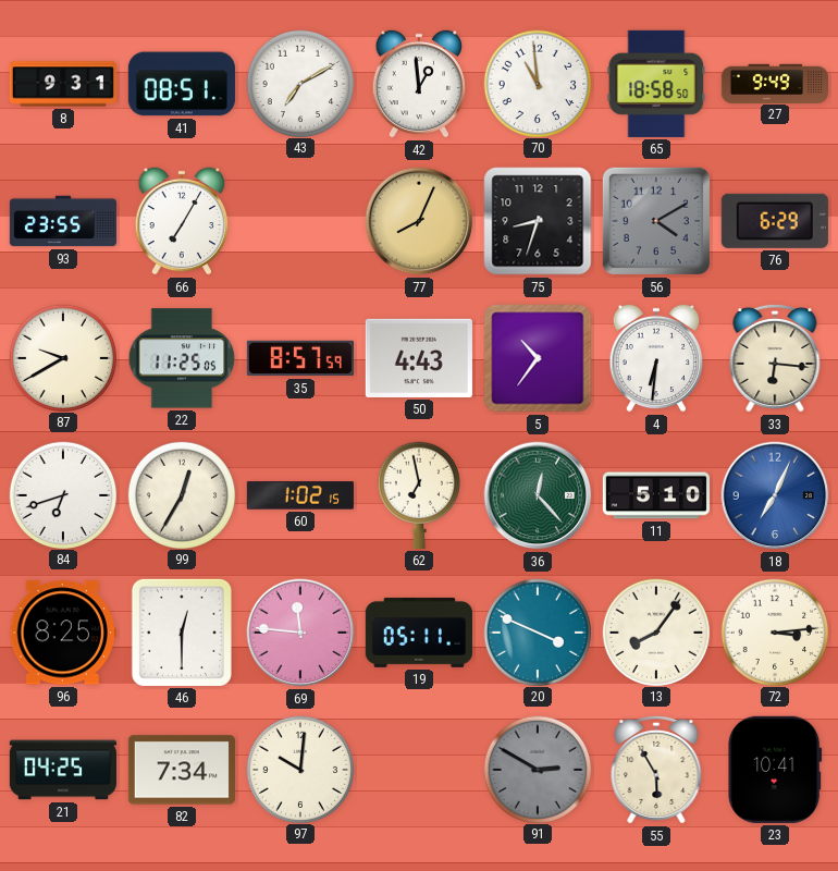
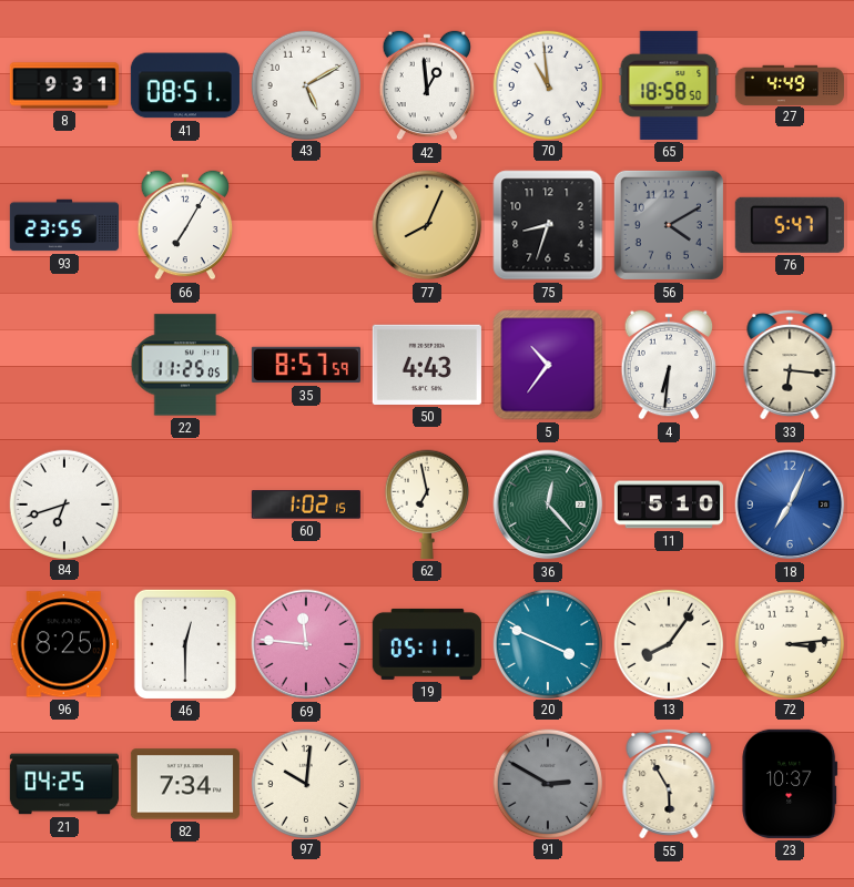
43: 7:10 -> 5:10 (305, 84)
27: 9:49 -> 4:49 (790, 84)
76: 6:29 -> 5:47 (790, 225)
87: 9:40 -> none (62, 357)
99: 12:35 -> none (181, 494)
23: 10:41 -> 10:37 (790, 784)
